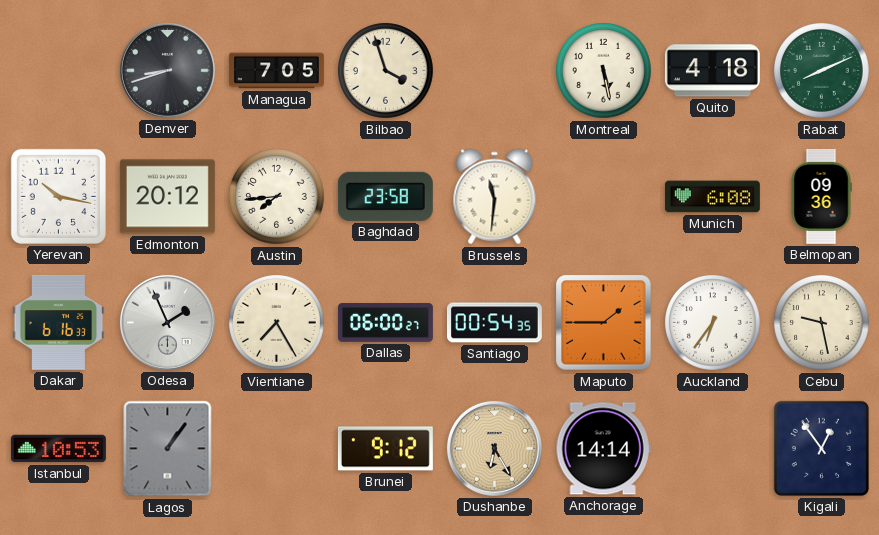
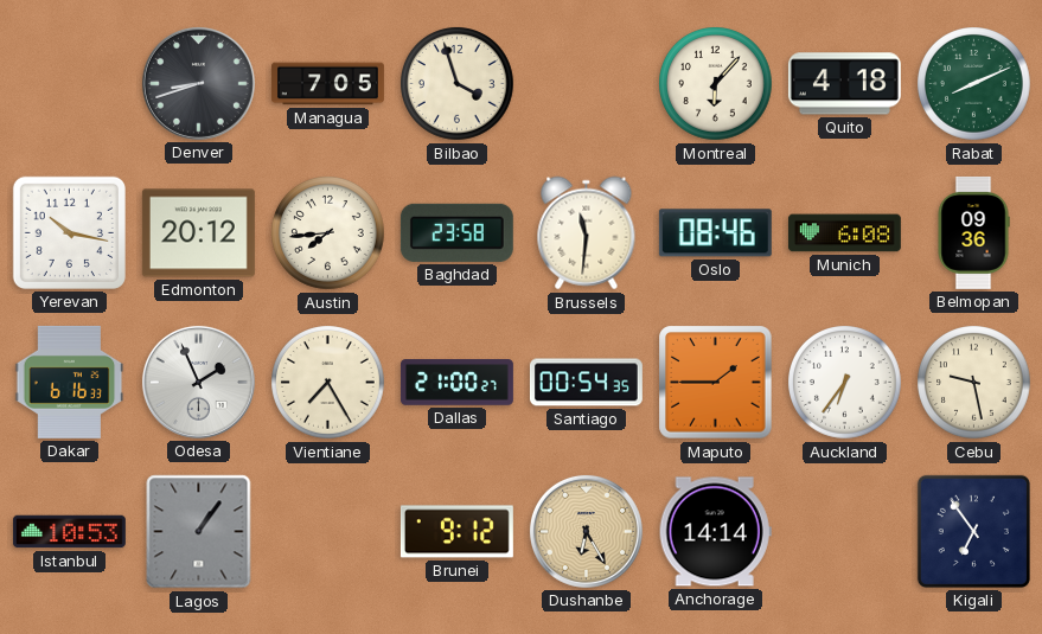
Montreal: 5:28 -> 6:07 (716, 84)
Oslo: none -> 08:46 (715, 233)
Dallas: 06:00 -> 21:00 (456, 383)
Kigali: 12:54 -> 6:54 (973, 531)
